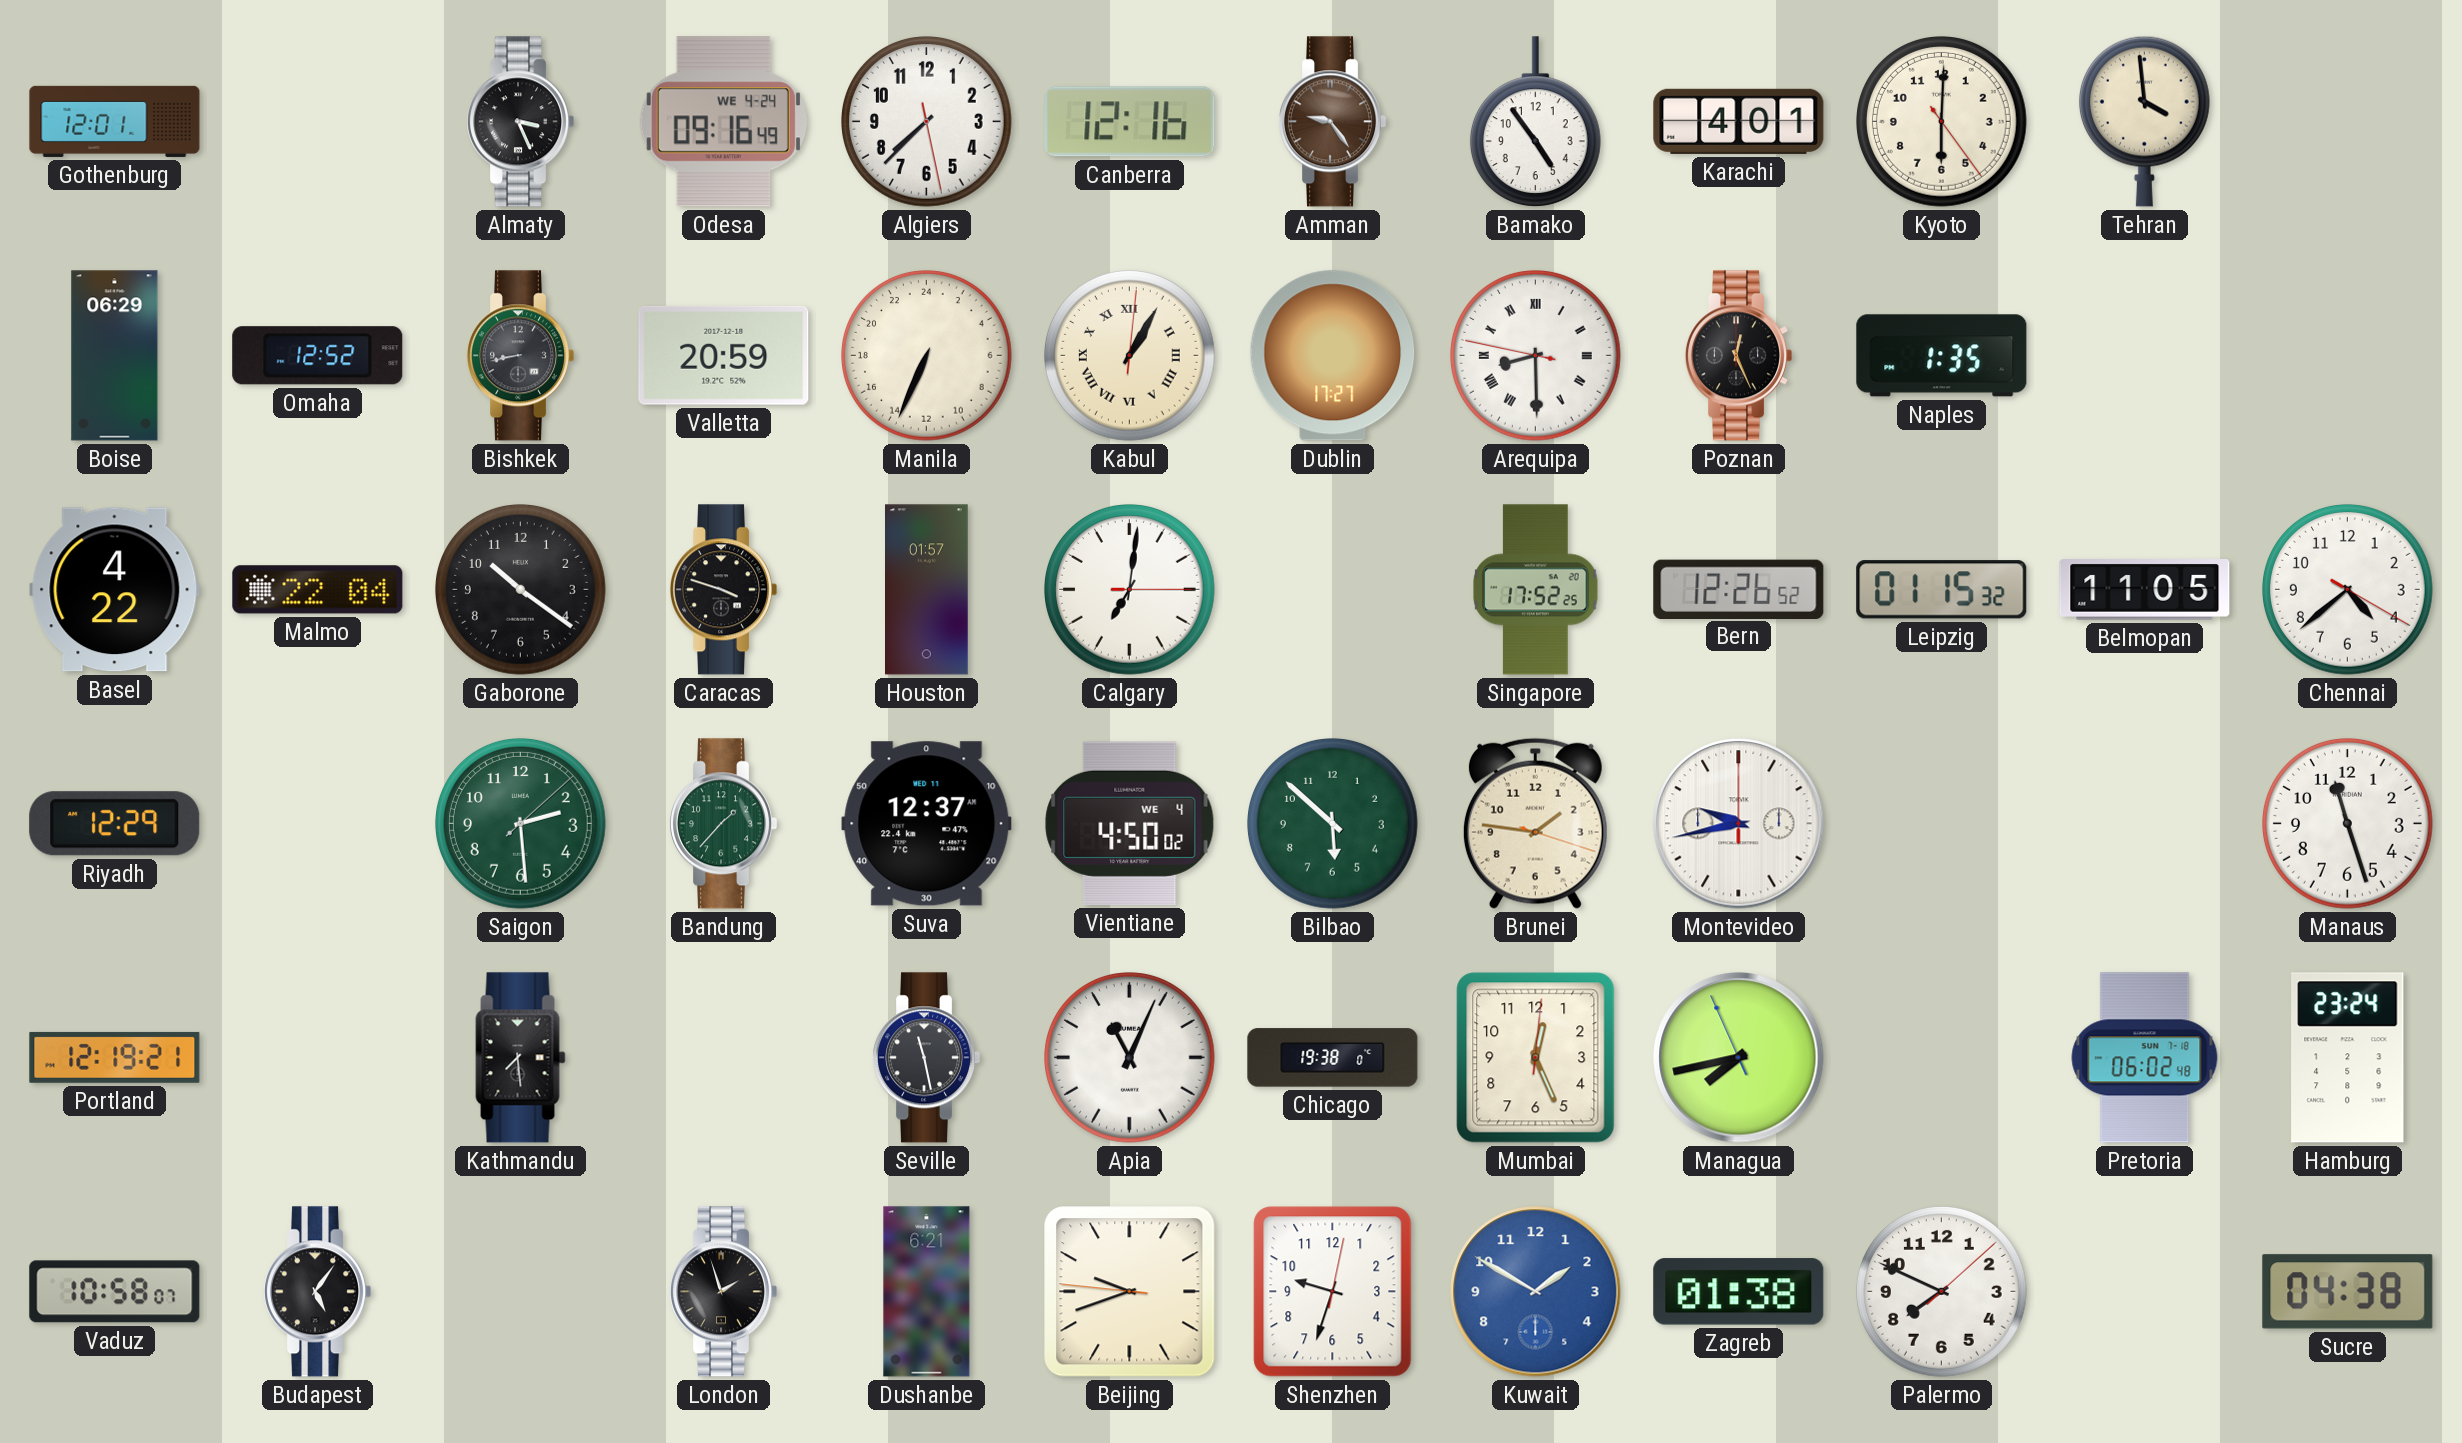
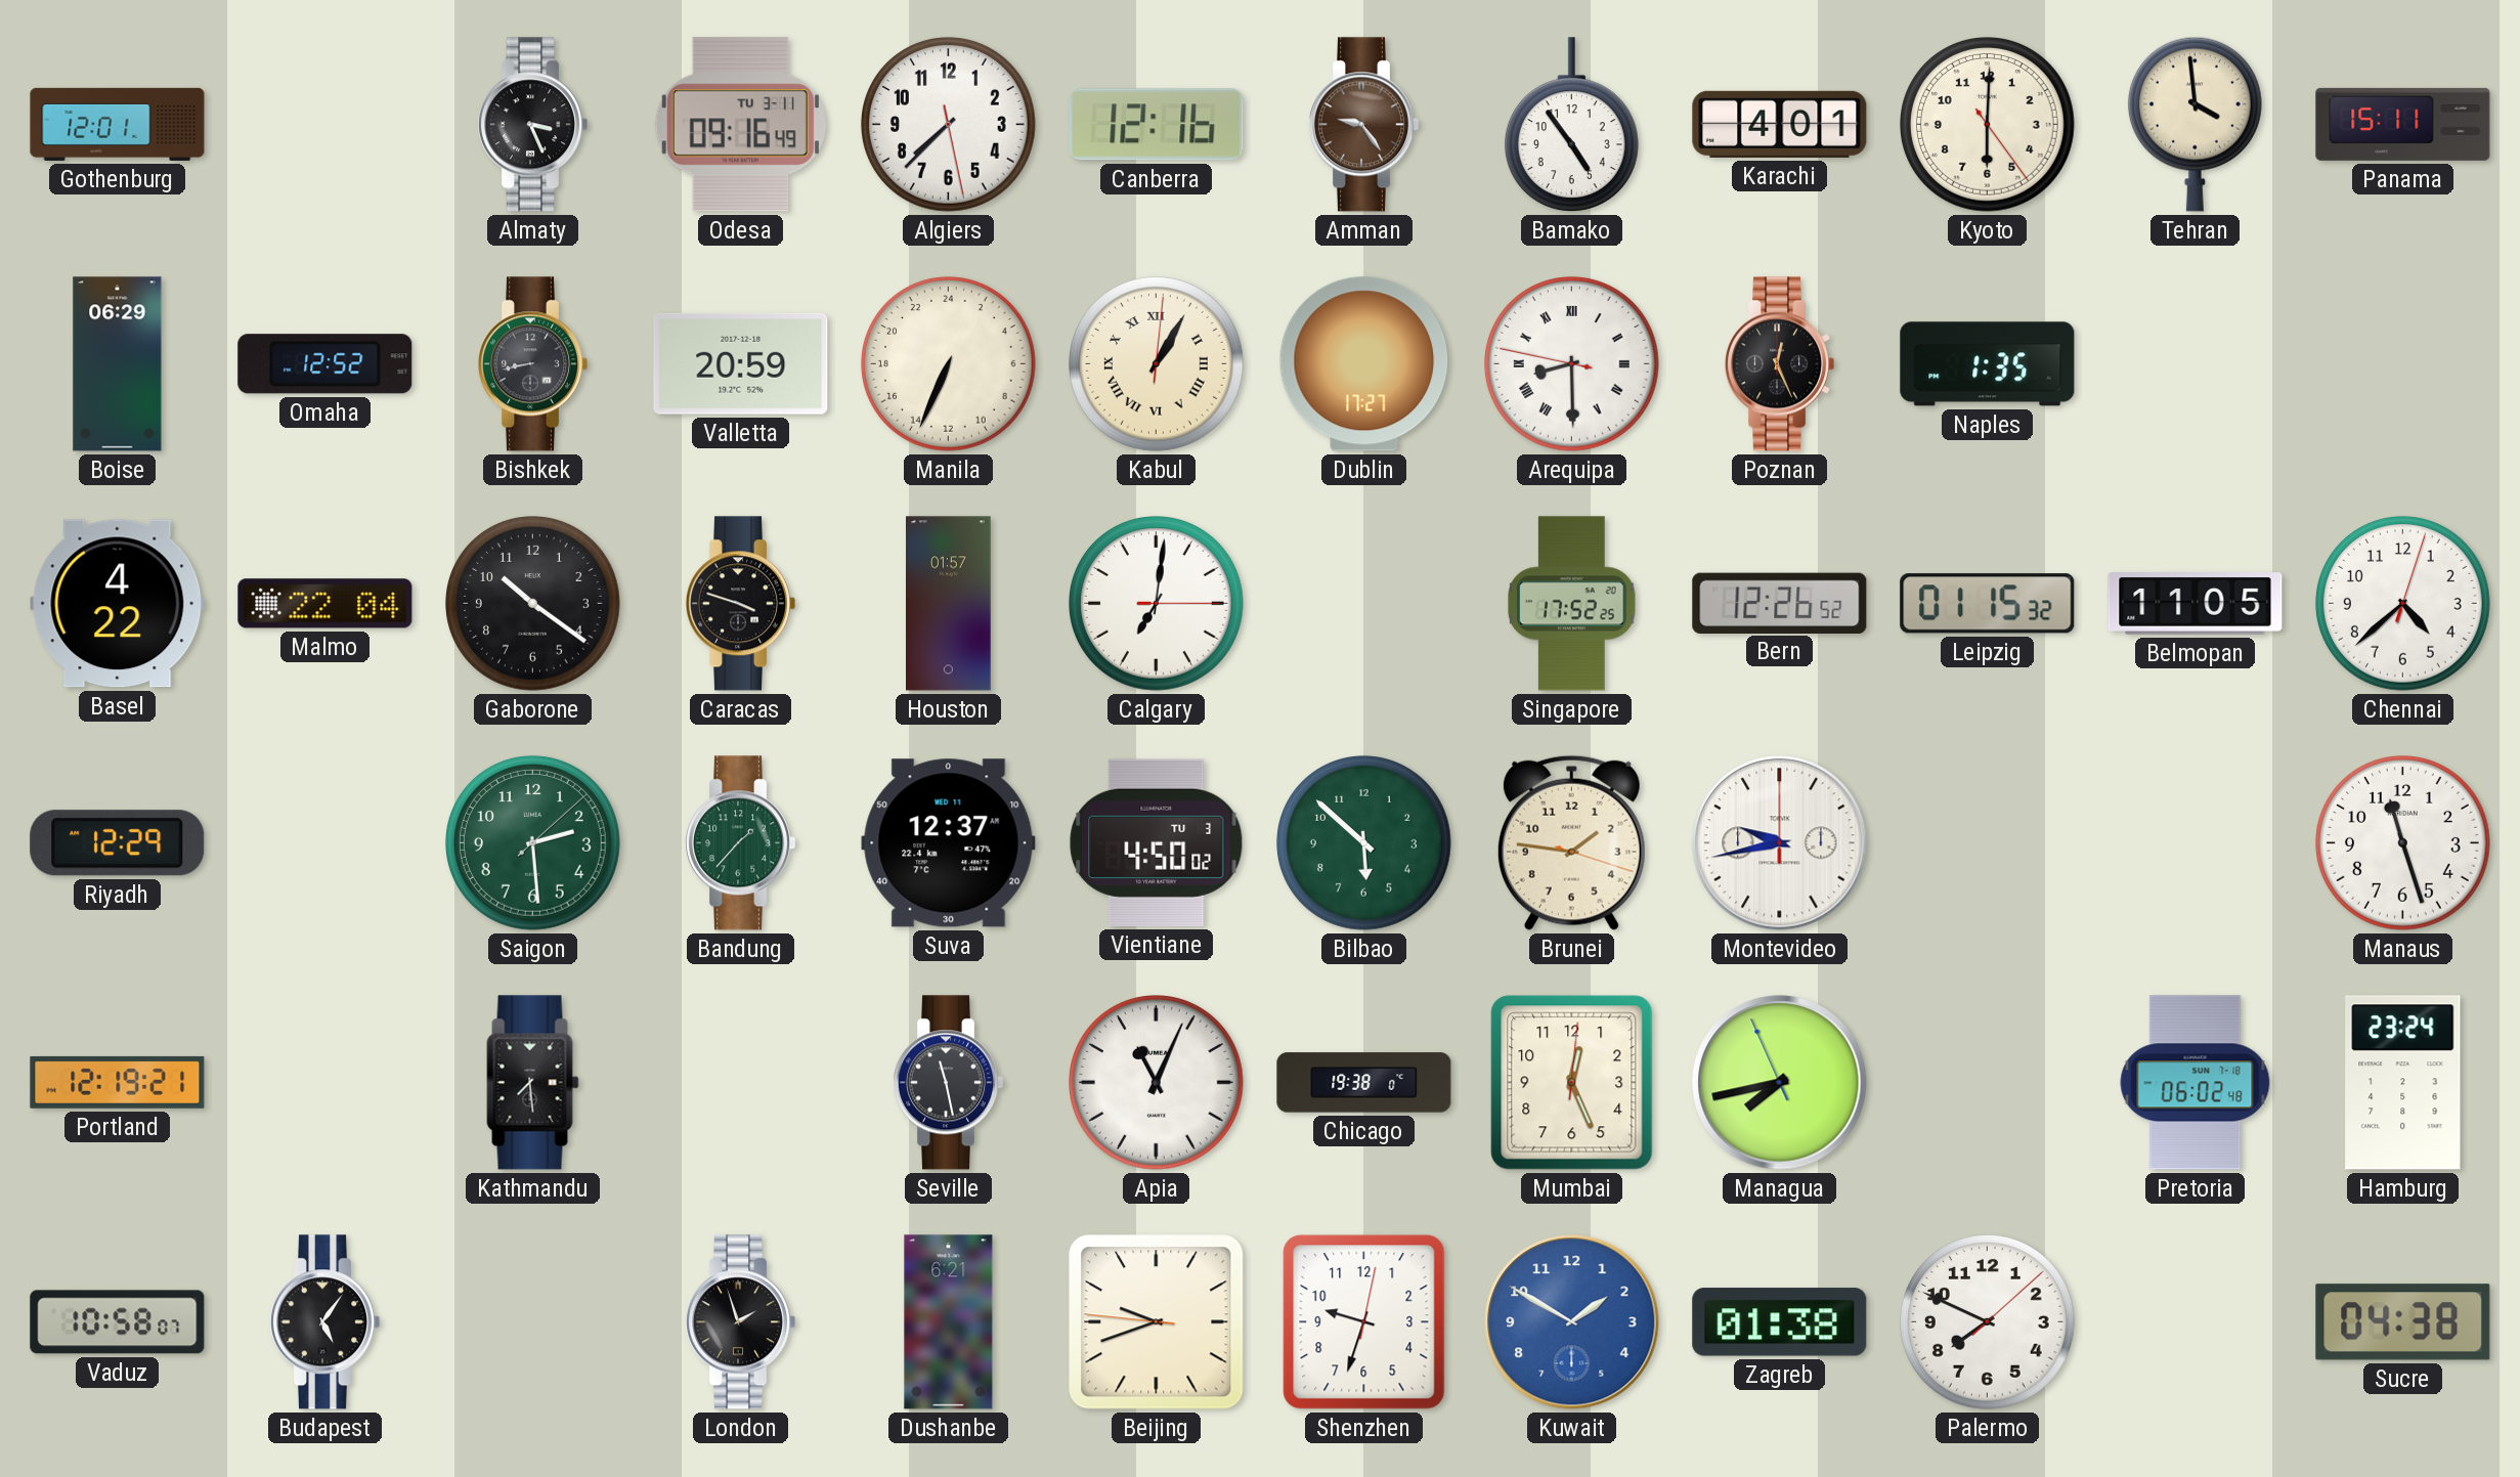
Odesa date: WE 4-24 -> TU 3-11 (740, 125)
Panama: none -> 15:11 (2403, 124)
Chennai: 4:38:20 -> 4:38:03 (2403, 604)
Vientiane date: WE 4 -> TU 3 (1157, 842)
